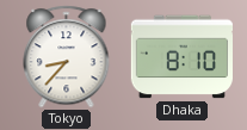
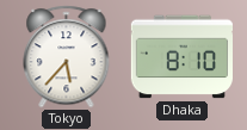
Tokyo: 8:37 -> 5:37 (67, 57)
